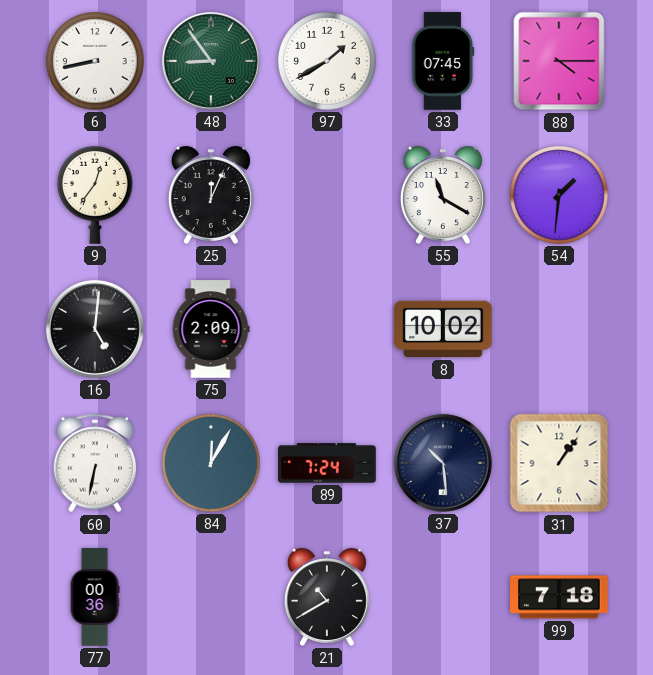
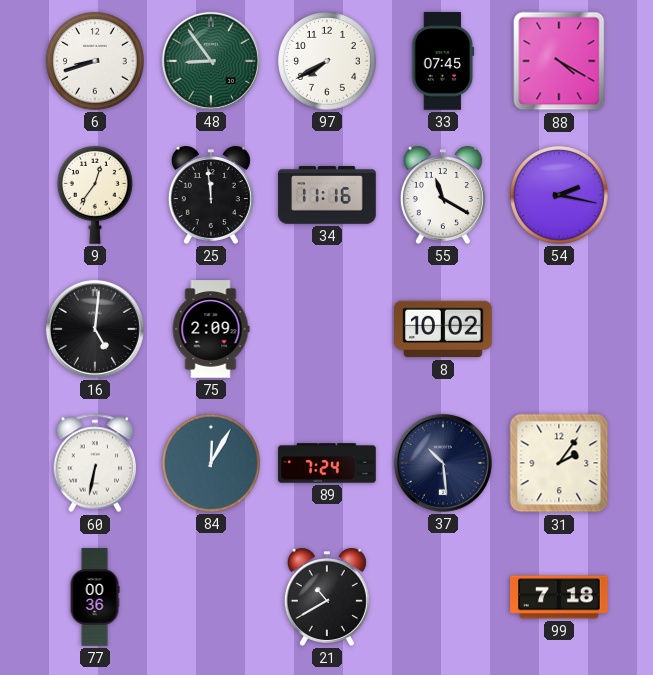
6: 8:43 -> 8:42 (96, 62)
97: 1:40 -> 7:40 (328, 62)
88: 4:15 -> 4:20 (559, 61)
25: 12:04 -> 11:59 (211, 195)
34: none -> 11:16 (327, 195)
54: 1:31 -> 2:17 (560, 196)
31: 1:06 -> 2:06 (559, 463)
